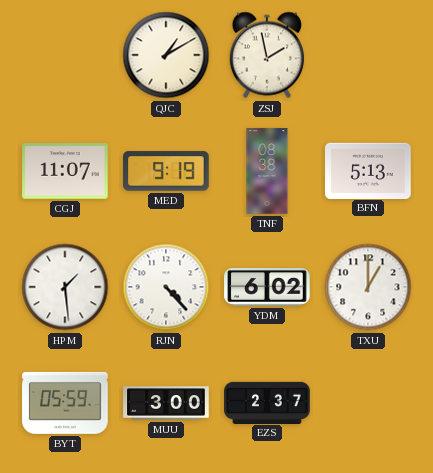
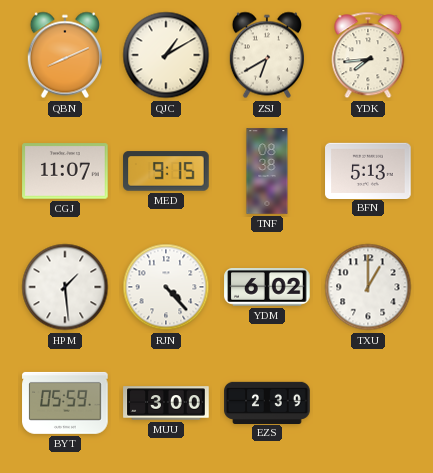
QBN: none -> 8:11 (65, 55)
ZSJ: 1:58 -> 6:40 (267, 55)
YDK: none -> 7:44 (368, 55)
MED: 9:19 -> 9:15 (166, 171)
EZS: 2:37 -> 2:39 (267, 402)
